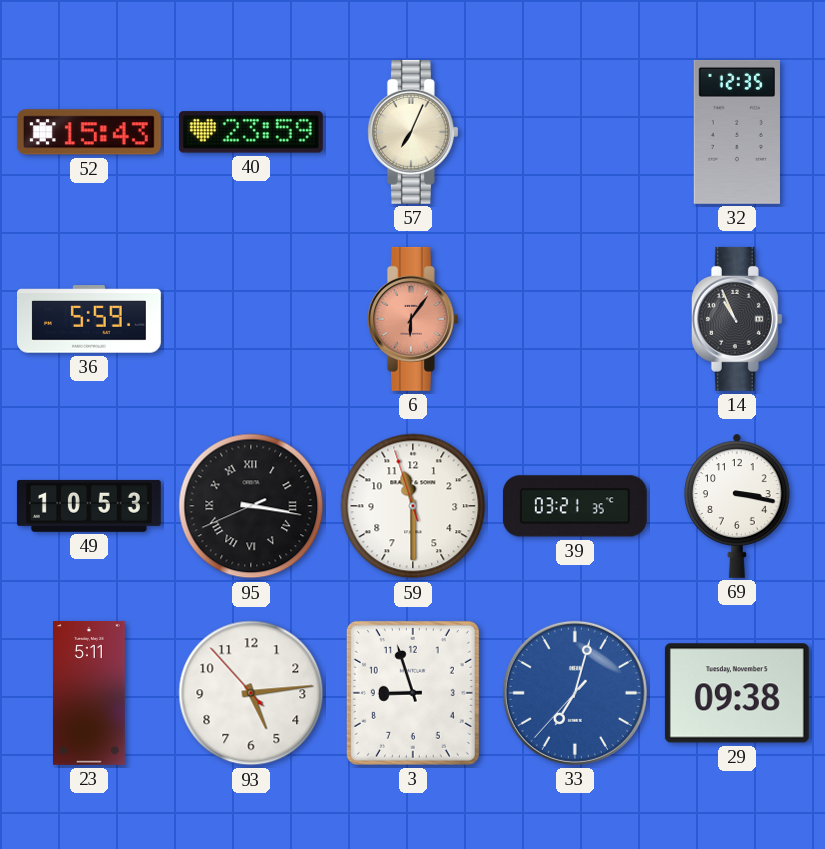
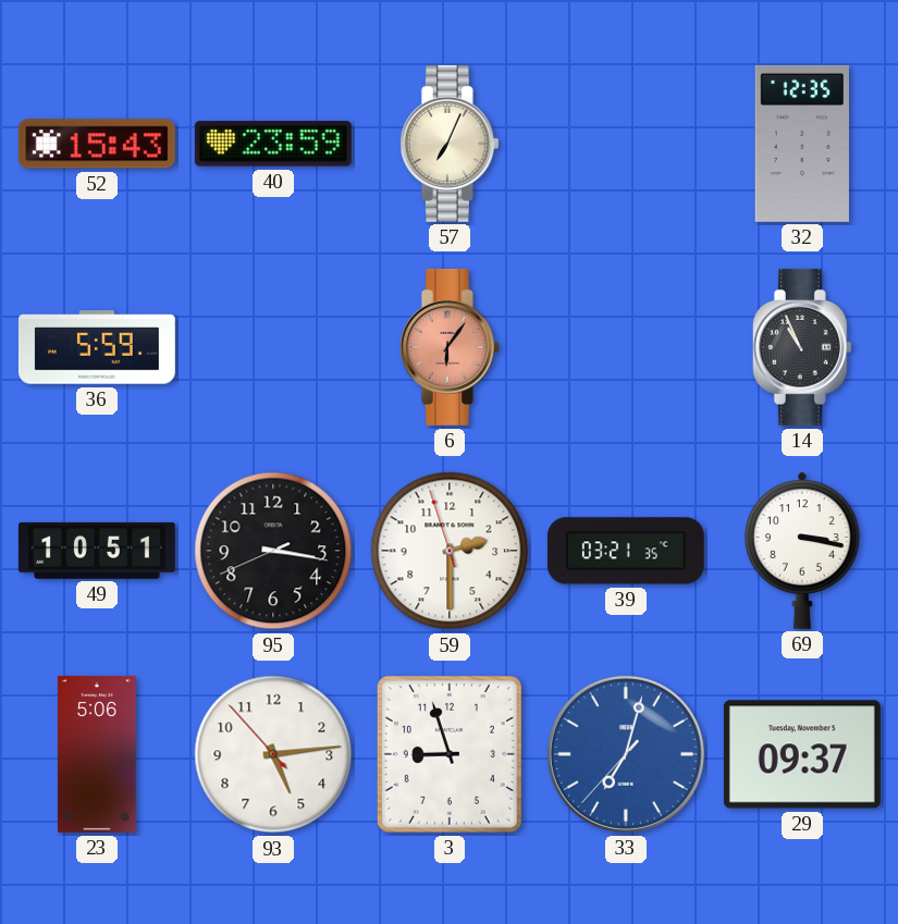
49: 10:53 -> 10:51 (97, 551)
95 numerals: Roman -> Arabic (273, 551)
59: 11:29 -> 2:29 (450, 551)
23: 5:11 -> 5:06 (97, 754)
29: 09:38 -> 09:37 (802, 754)
